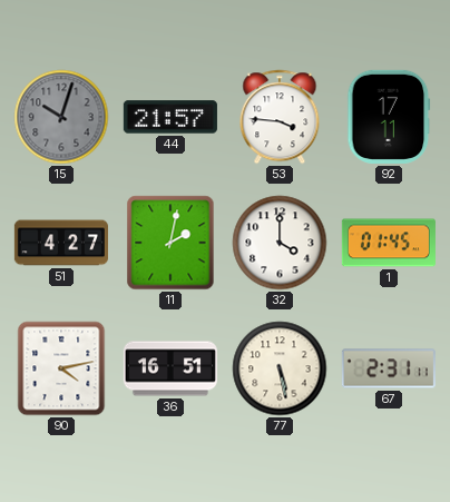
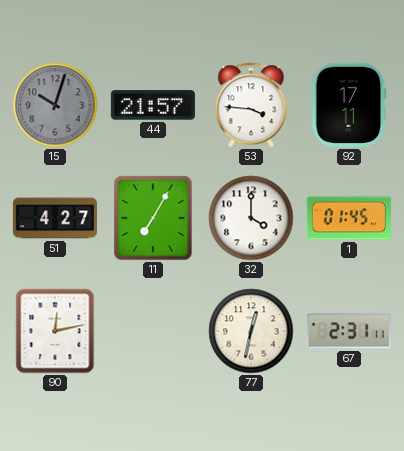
11: 2:02 -> 7:05 (153, 218)
90: 4:13 -> 12:13 (55, 331)
36: 16:51 -> none (170, 368)
77: 5:28 -> 12:32 (251, 331)
